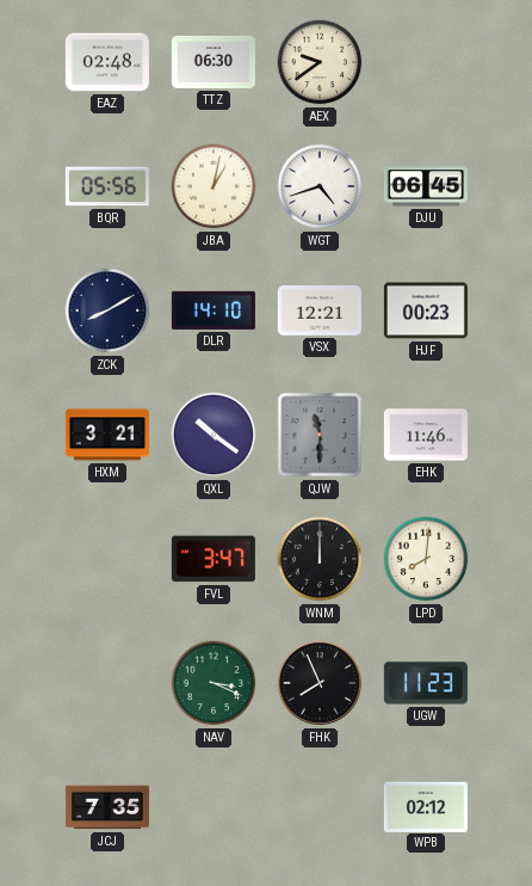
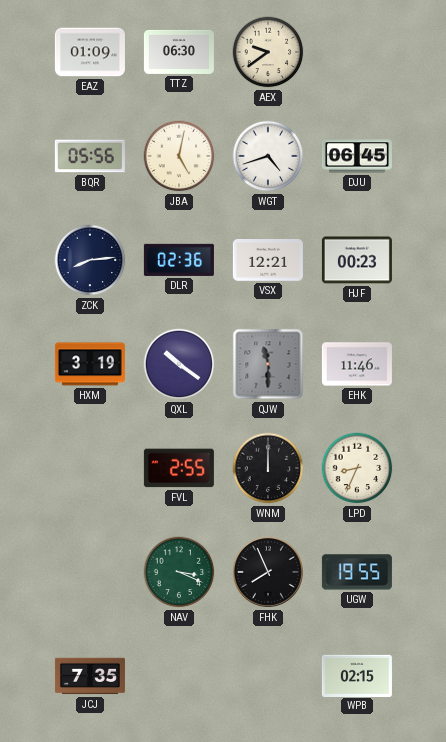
EAZ: 02:48 -> 01:09 (90, 52)
JBA: 1:02 -> 5:02 (179, 156)
ZCK: 8:10 -> 8:14 (90, 260)
DLR: 14:10 -> 02:36 (179, 260)
HXM: 3:21 -> 3:19 (90, 364)
FVL: 3:47 -> 2:55 (179, 468)
LPD: 8:01 -> 8:34 (357, 468)
UGW: 11:23 -> 19:55 (357, 572)
WPB: 02:12 -> 02:15 (357, 675)
